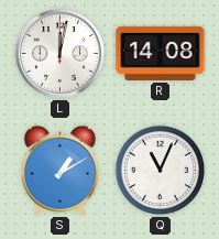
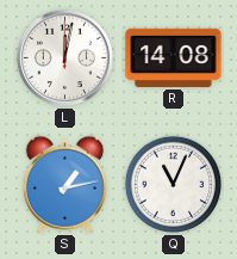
S: 1:10 -> 1:13 (64, 184)
